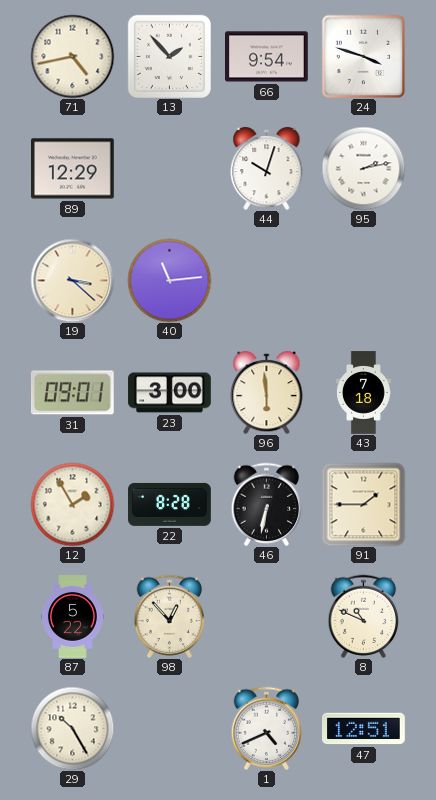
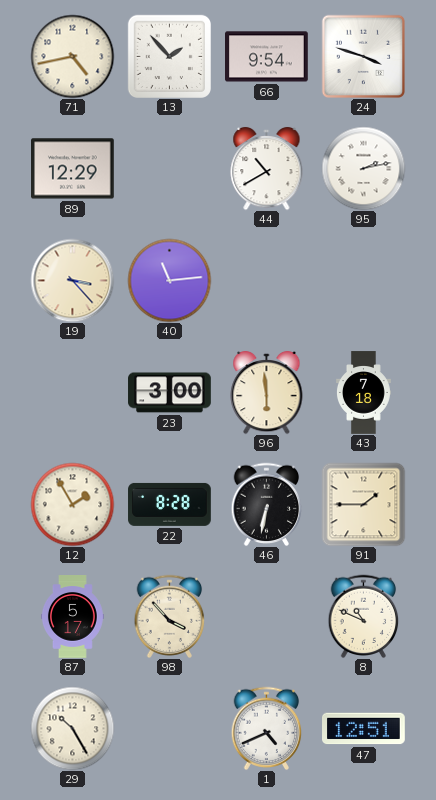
44: 10:03 -> 10:40 (267, 168)
19: 3:22 -> 3:23 (72, 280)
31: 09:01 -> none (72, 393)
87: 5:22 -> 5:17 (73, 617)
98: 12:53 -> 3:53 (170, 616)
